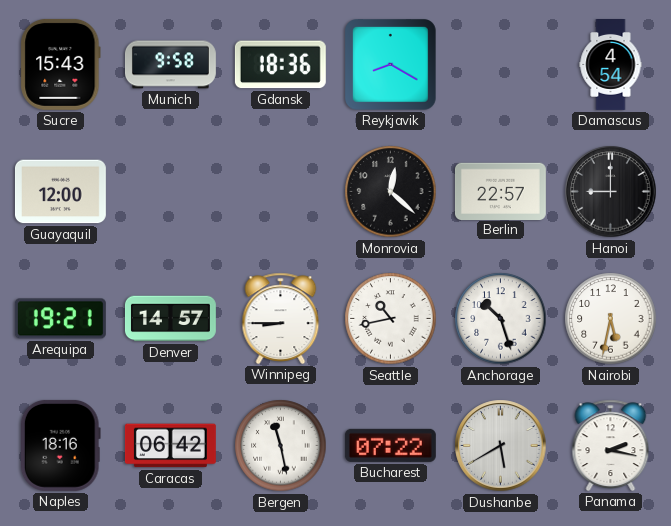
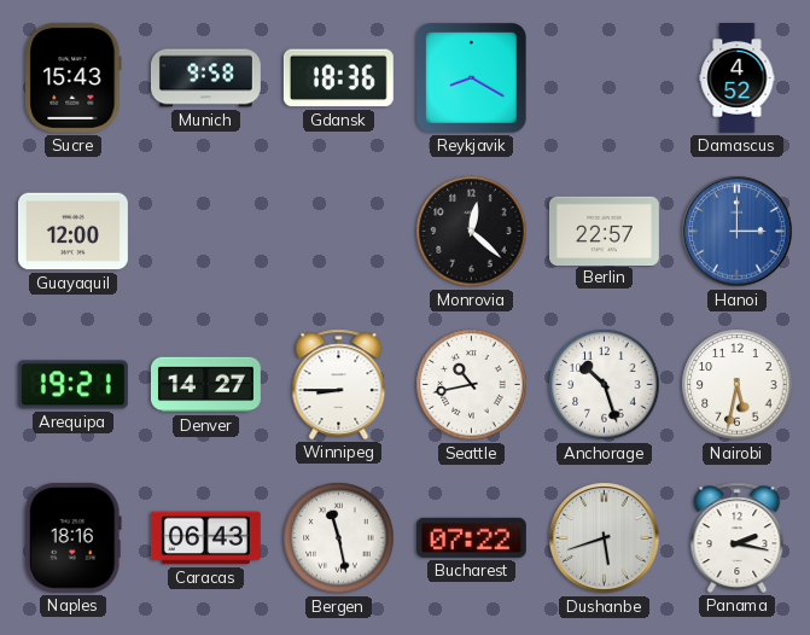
Damascus: 4:54 -> 4:52 (738, 78)
Hanoi: 9:00 -> 3:00 (738, 232)
Hanoi dial: black -> blue (738, 232)
Denver: 14:57 -> 14:27 (206, 385)
Caracas: 06:42 -> 06:43 (205, 538)
Dushanbe: 5:40 -> 5:42 (605, 538)
